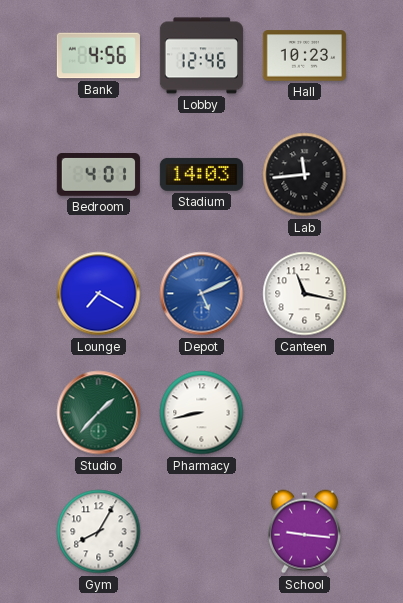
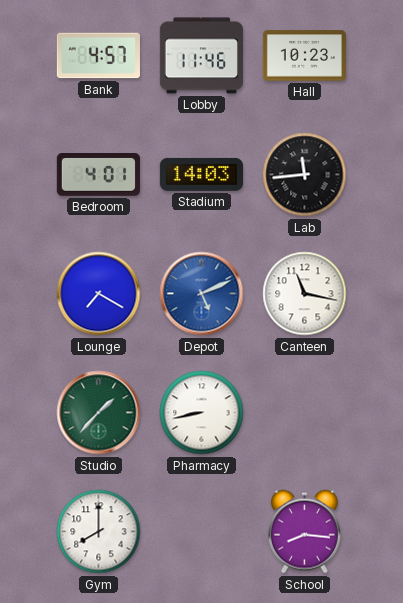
Bank: 4:56 -> 4:57 (98, 56)
Lobby: 12:46 -> 11:46 (201, 56)
Gym: 8:05 -> 8:00 (99, 532)
School: 9:16 -> 8:16 (304, 532)
